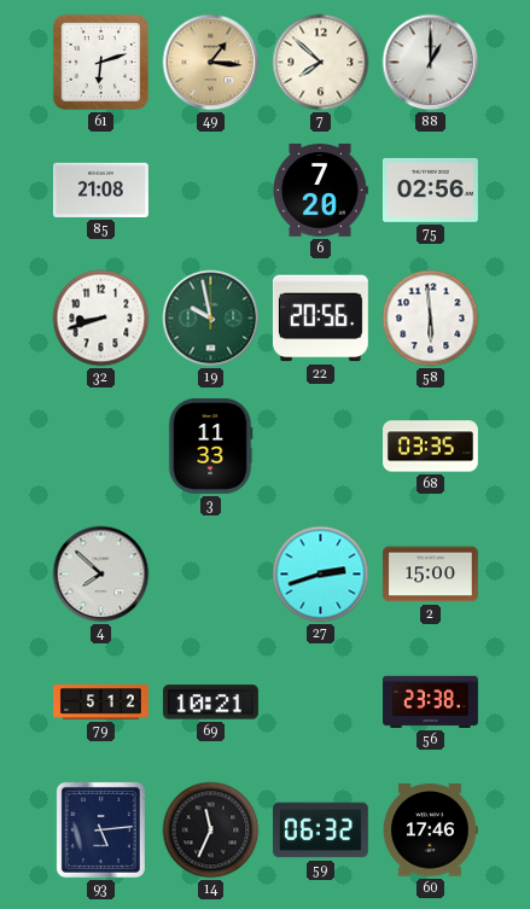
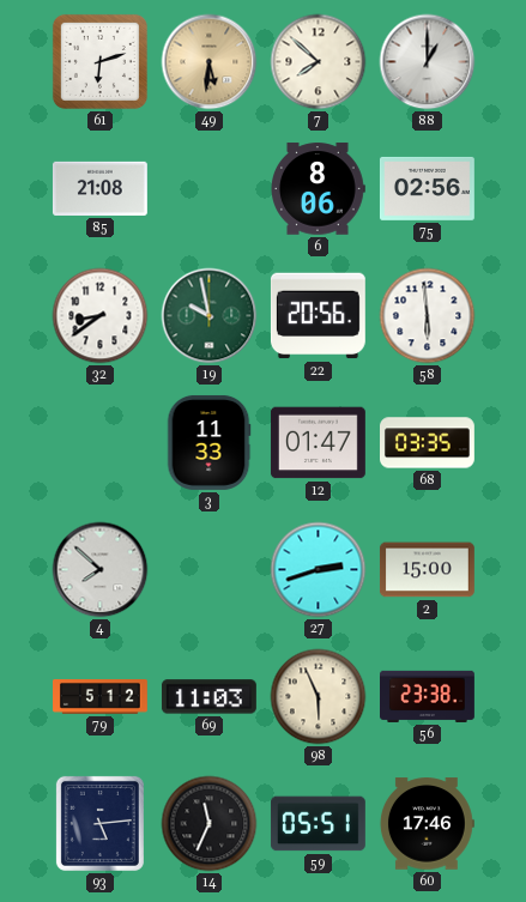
49: 1:16 -> 5:31 (210, 62)
6: 7:20 -> 8:06 (319, 189)
32: 8:42 -> 8:39 (101, 316)
12: none -> 01:47 (318, 443)
69: 10:21 -> 11:03 (208, 697)
98: none -> 5:56 (319, 697)
59: 06:32 -> 05:51 (318, 824)
